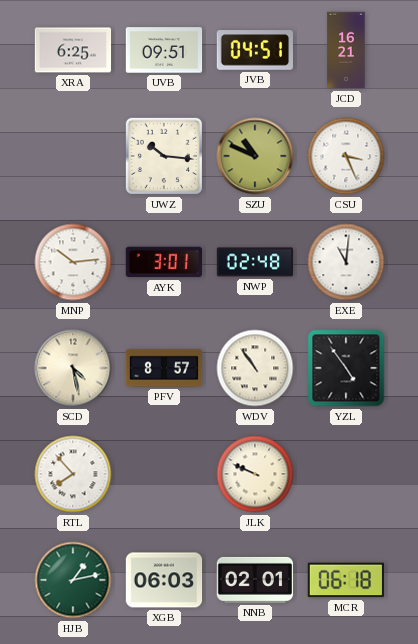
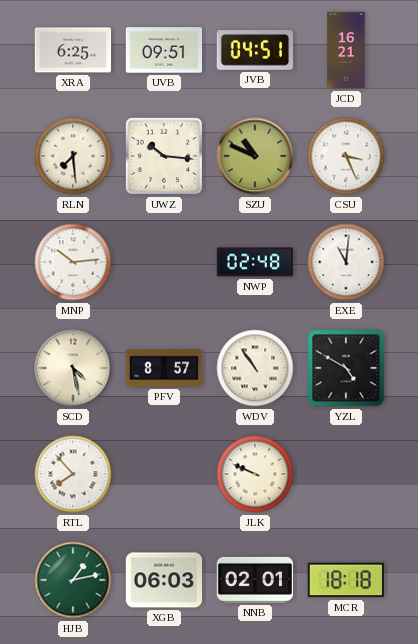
RLN: none -> 7:29 (73, 156)
AYK: 3:01 -> none (163, 262)
YZL: 4:54 -> 4:50 (346, 368)
MCR: 06:18 -> 18:18 (345, 580)
